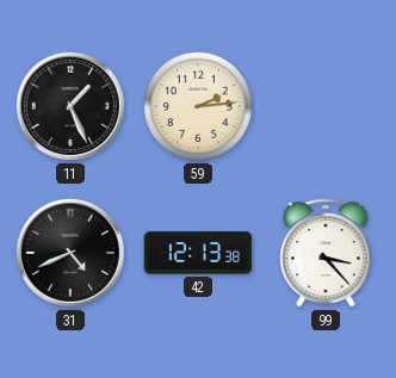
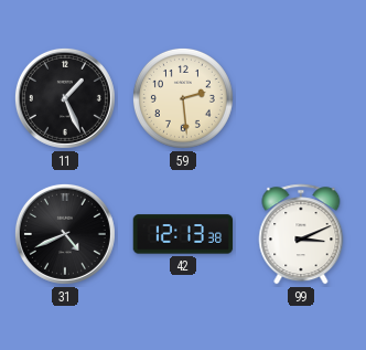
59: 2:14 -> 2:29 (183, 98)
99: 3:23 -> 3:11 (301, 234)
